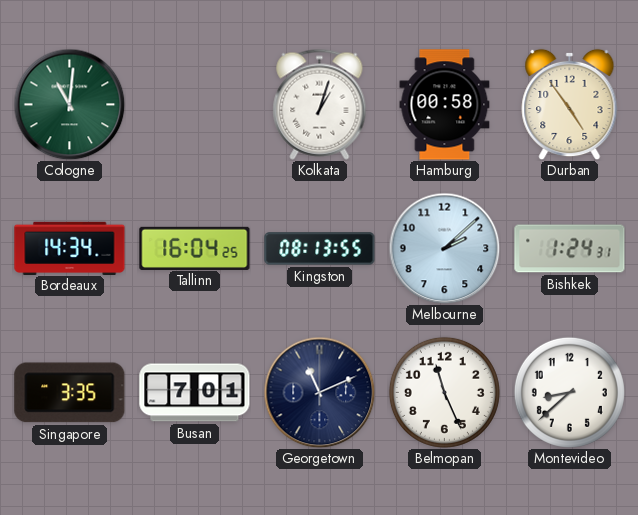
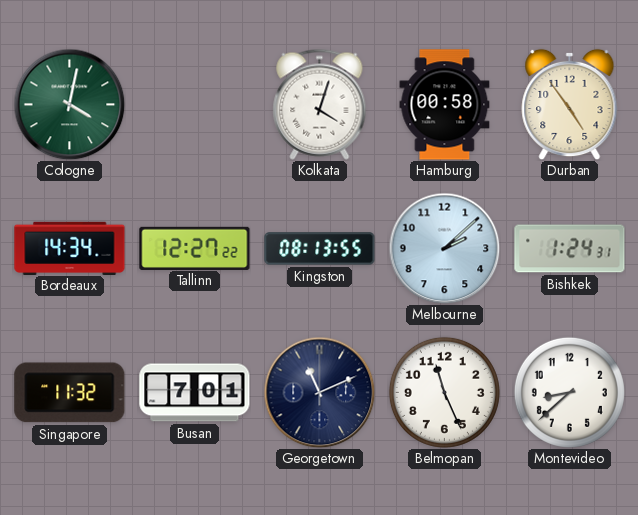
Cologne: 11:01 -> 4:02 (69, 104)
Kolkata: 1:03 -> 4:03 (320, 104)
Tallinn: 16:04 -> 12:27 (195, 248)
Singapore: 3:35 -> 11:32 (70, 393)
